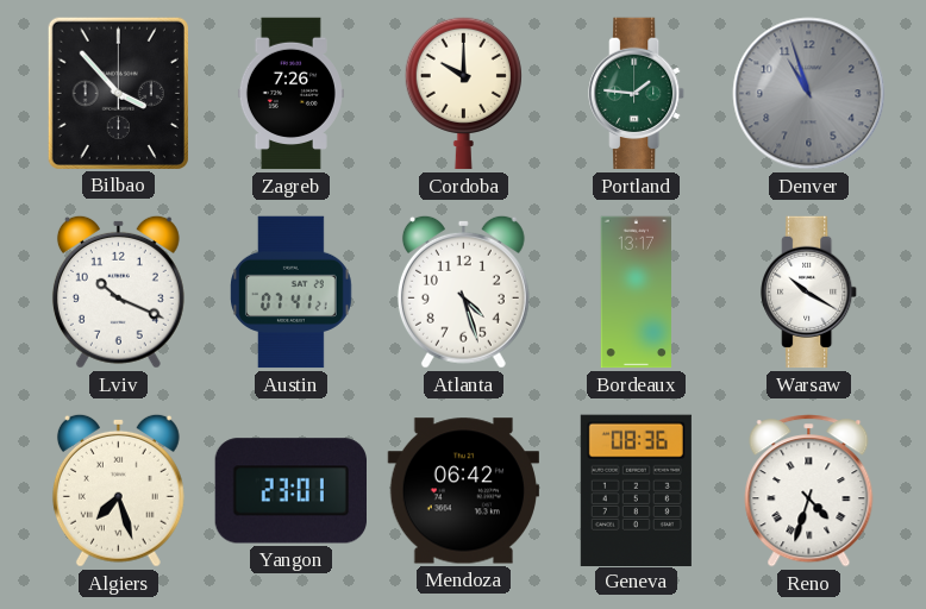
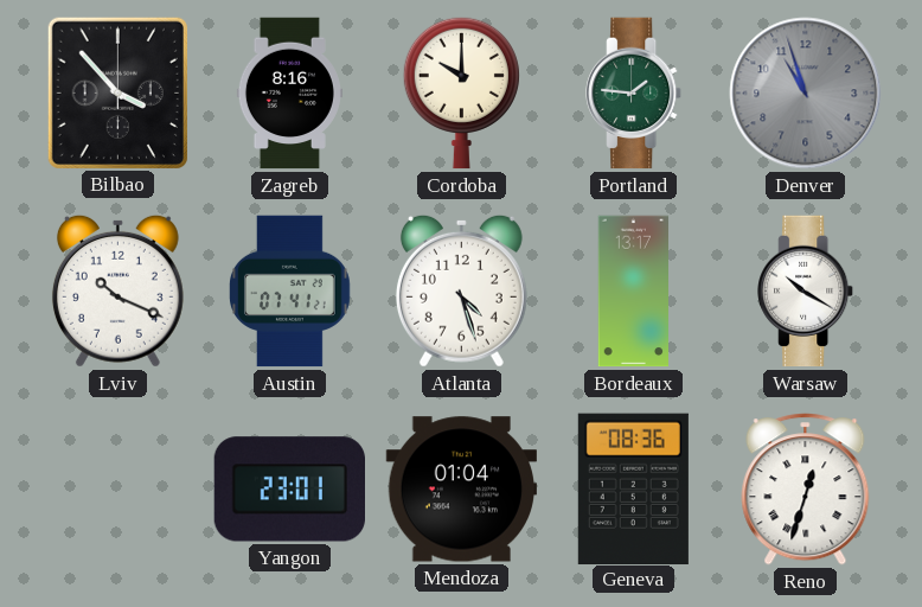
Zagreb: 7:26 -> 8:16 (289, 94)
Algiers: 7:27 -> none (118, 490)
Mendoza: 06:42 -> 01:04 (461, 490)
Reno: 4:33 -> 12:33 (806, 490)
